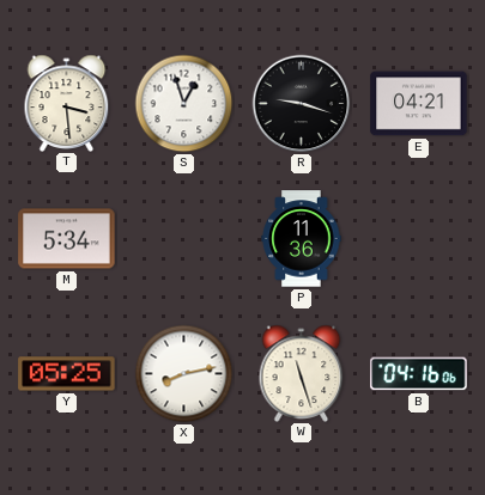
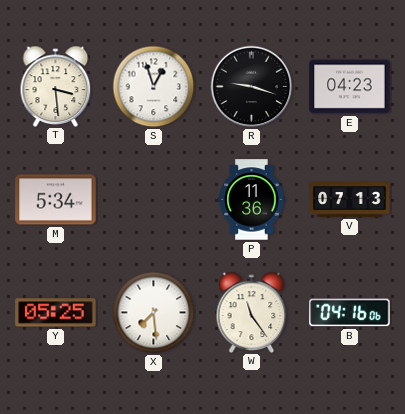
E: 04:21 -> 04:23 (350, 87)
V: none -> 07:13 (350, 200)
X: 8:13 -> 7:29 (154, 313)
W: 11:27 -> 11:24 (252, 312)
